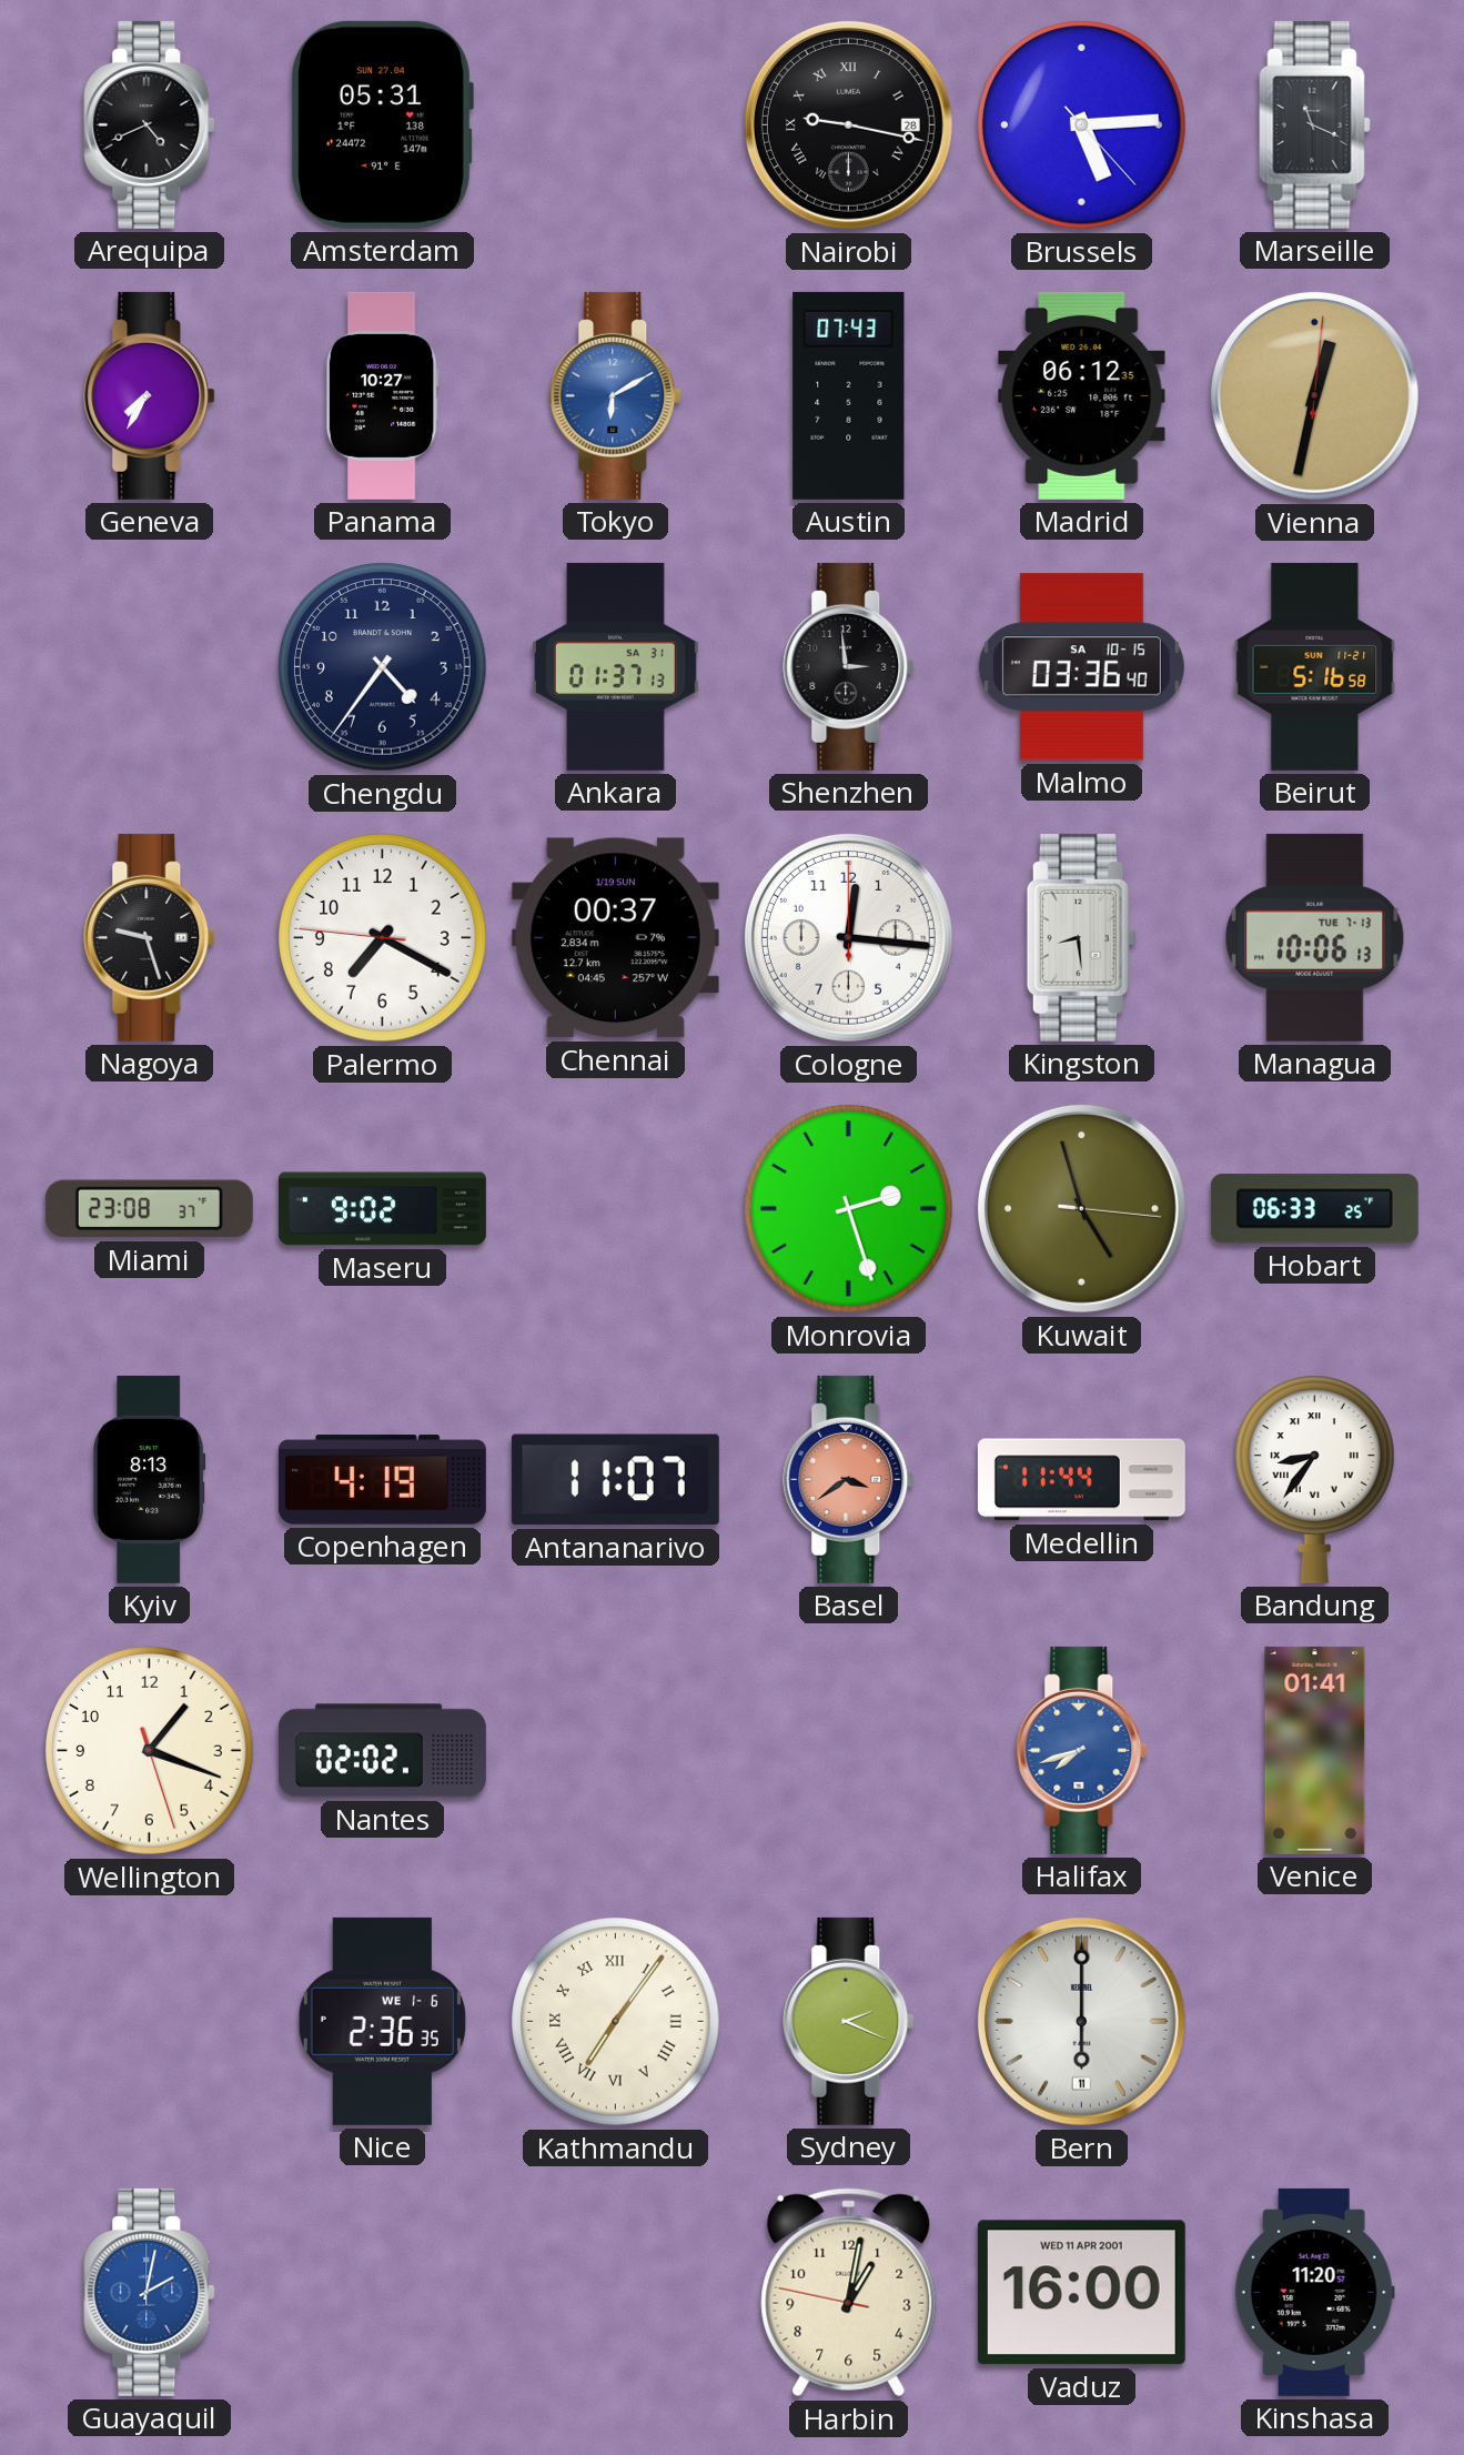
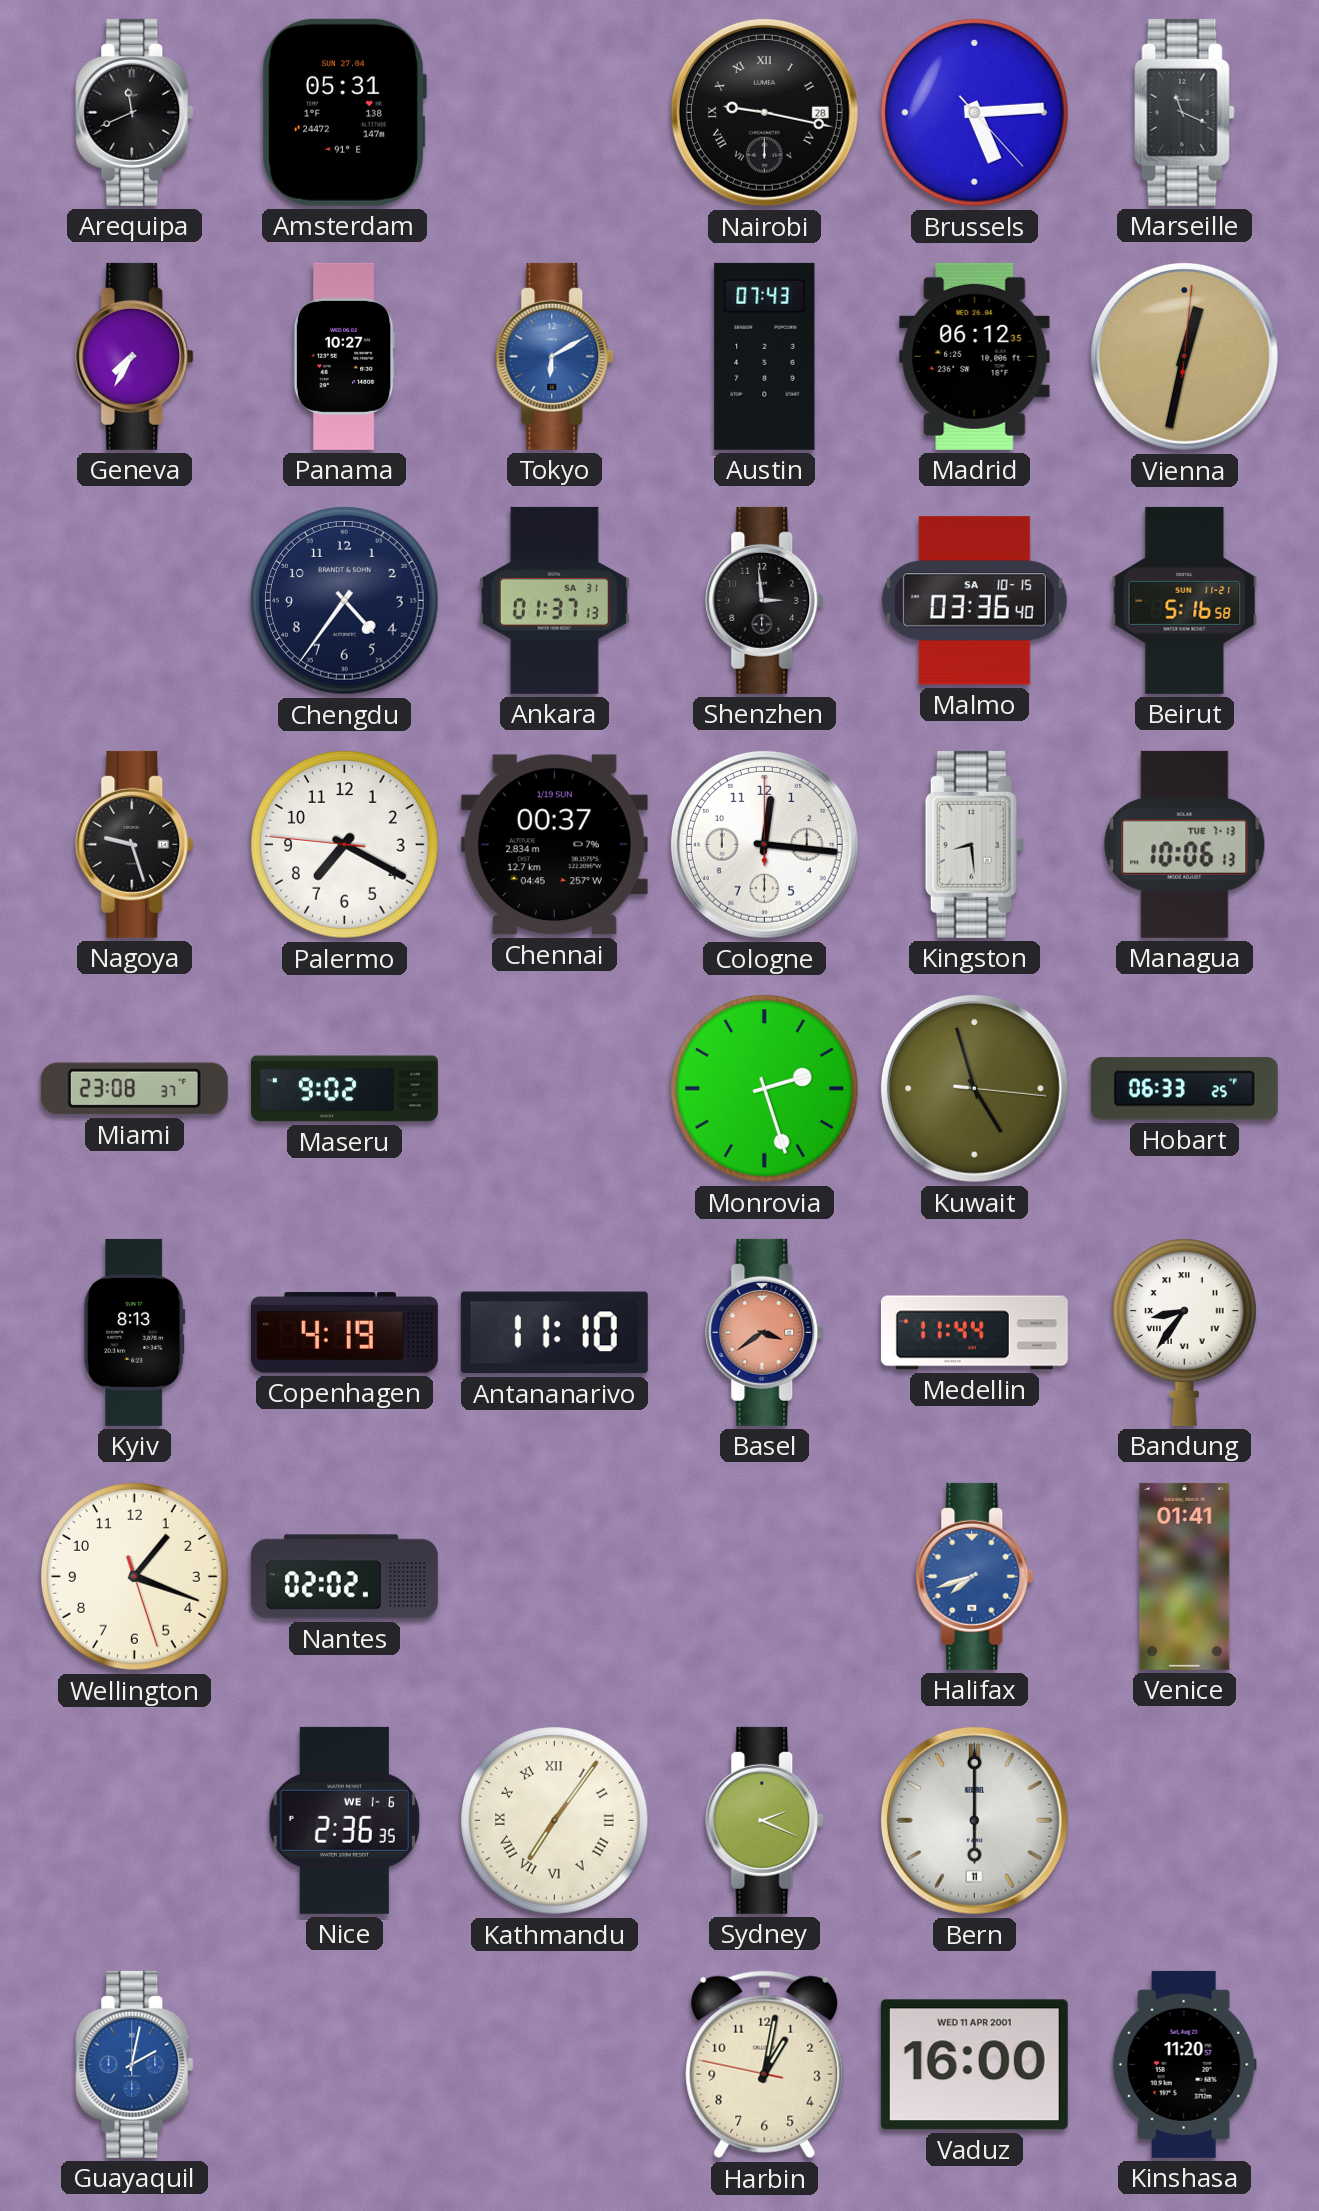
Arequipa: 4:41 -> 11:41 (135, 112)
Antananarivo: 11:07 -> 11:10 (554, 1333)
